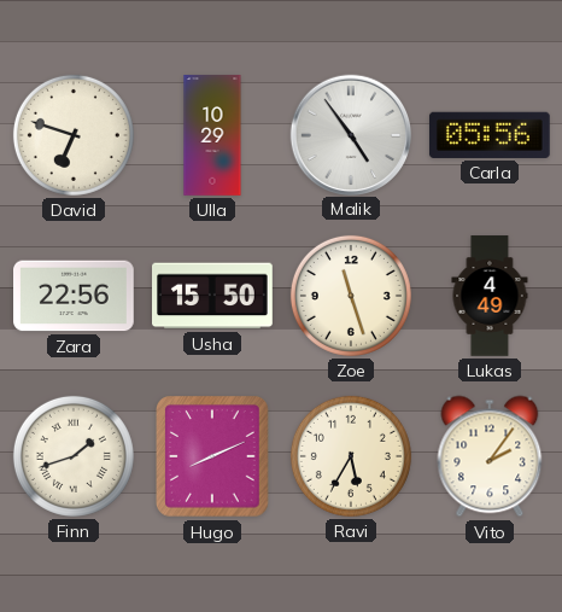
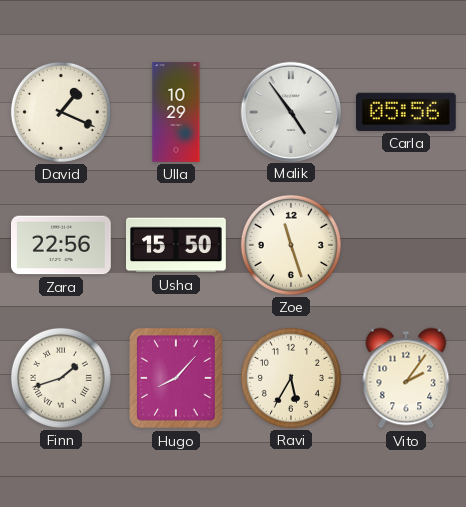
David: 6:48 -> 1:19 (61, 112)
Lukas: 4:49 -> none (490, 296)
Hugo: 8:11 -> 8:07 (177, 378)
